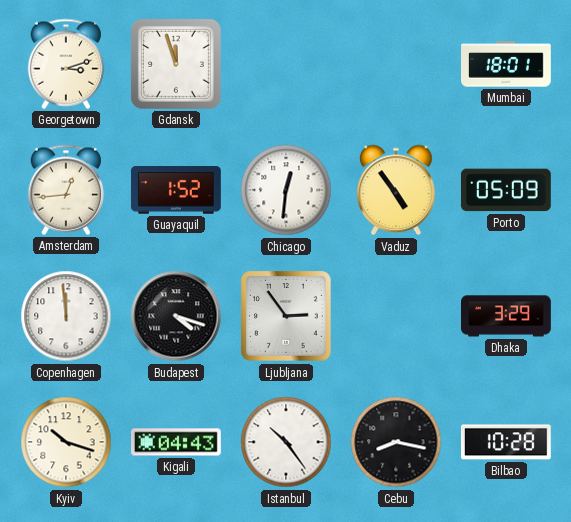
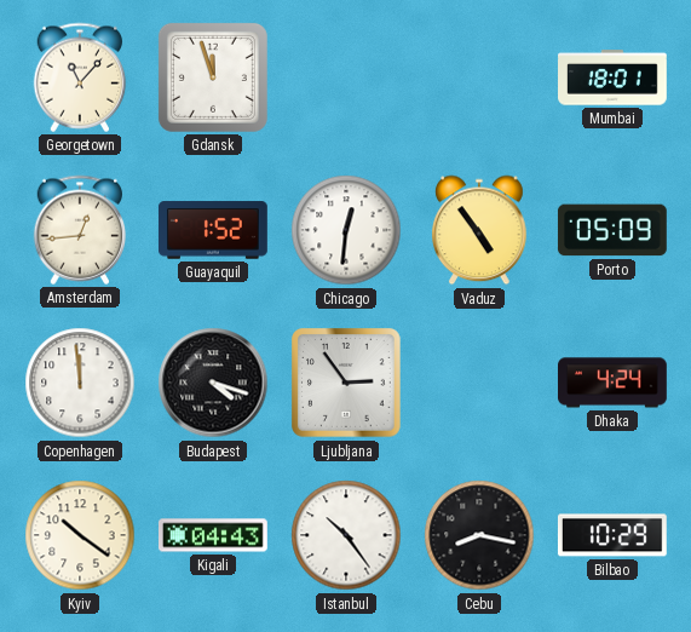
Georgetown: 3:12 -> 11:07 (80, 77)
Dhaka: 3:29 -> 4:24 (614, 383)
Kyiv: 10:18 -> 10:21 (80, 535)
Bilbao: 10:28 -> 10:29 (612, 535)
